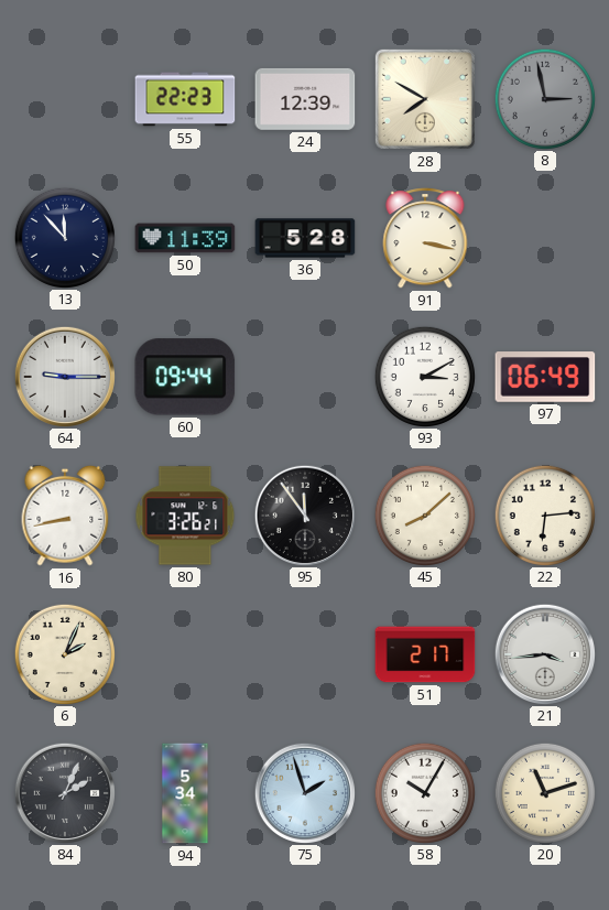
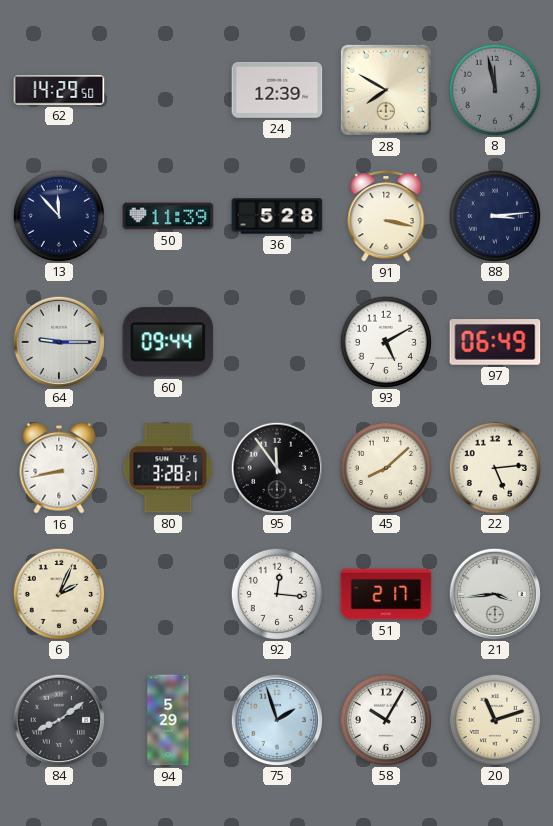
62: none -> 14:29 (59, 90)
55: 22:23 -> none (185, 99)
8: 2:58 -> 11:58 (494, 89)
88: none -> 3:14 (494, 215)
93: 3:10 -> 5:10 (385, 341)
80: 3:26 -> 3:28 (168, 468)
22: 6:14 -> 5:14 (494, 467)
92: none -> 12:16 (276, 593)
84: 2:04 -> 8:09 (58, 719)
94: 5:34 -> 5:29 (168, 720)
